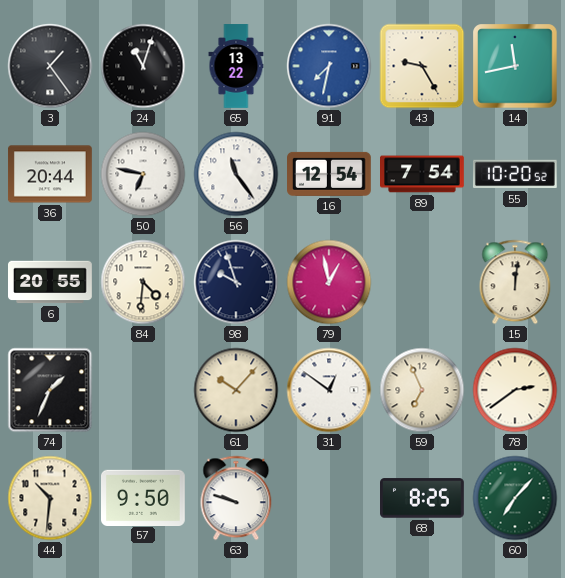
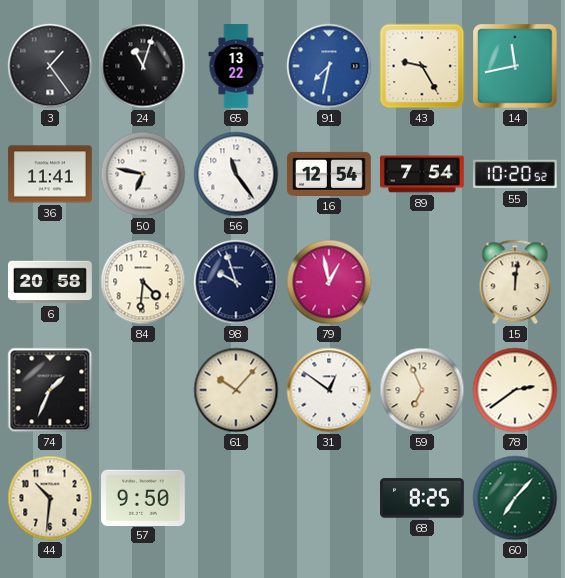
36: 20:44 -> 11:41 (51, 174)
6: 20:55 -> 20:58 (50, 282)
63: 9:48 -> none (236, 498)
